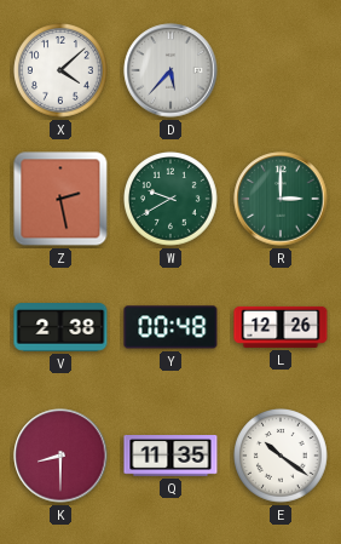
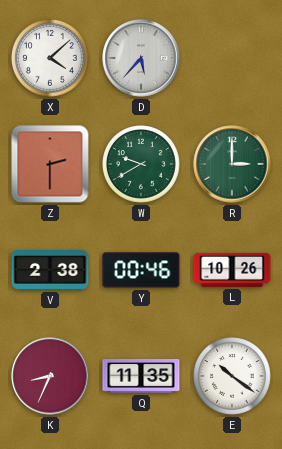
Z: 2:28 -> 2:30 (50, 164)
Y: 00:48 -> 00:46 (141, 270)
L: 12:26 -> 10:26 (232, 270)
K: 8:30 -> 8:34 (50, 376)
